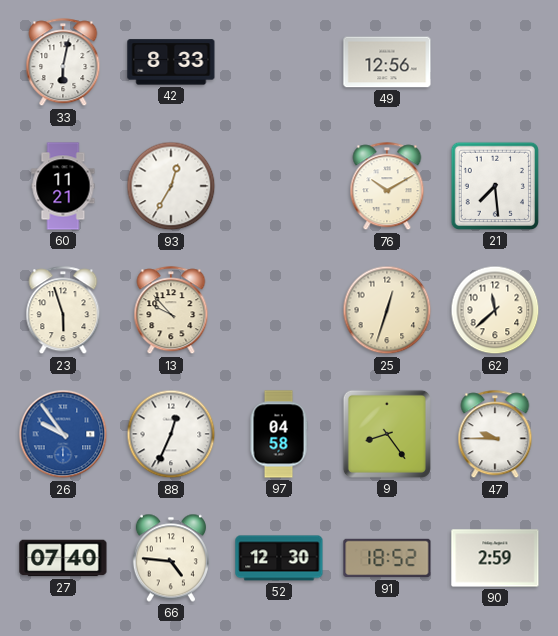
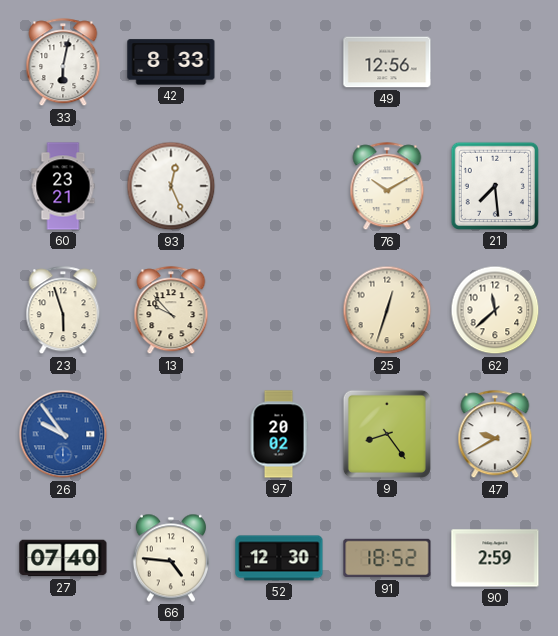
60: 11:21 -> 23:21 (63, 186)
93: 12:35 -> 12:26 (171, 186)
88: 12:34 -> none (171, 434)
97: 04:58 -> 20:02 (279, 434)
47: 9:45 -> 9:40 (495, 435)
